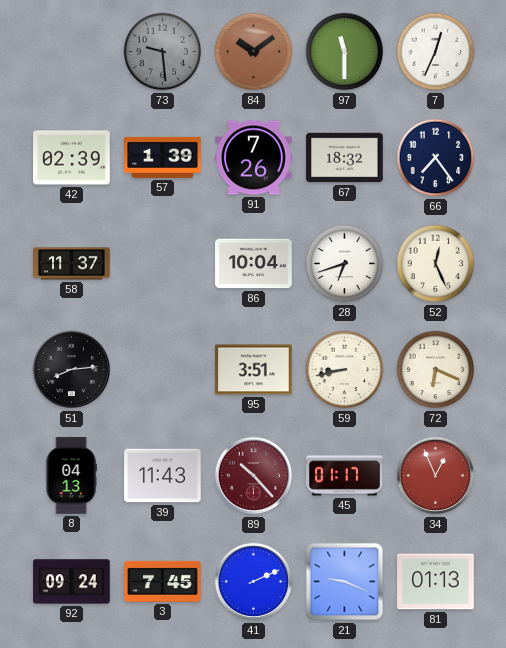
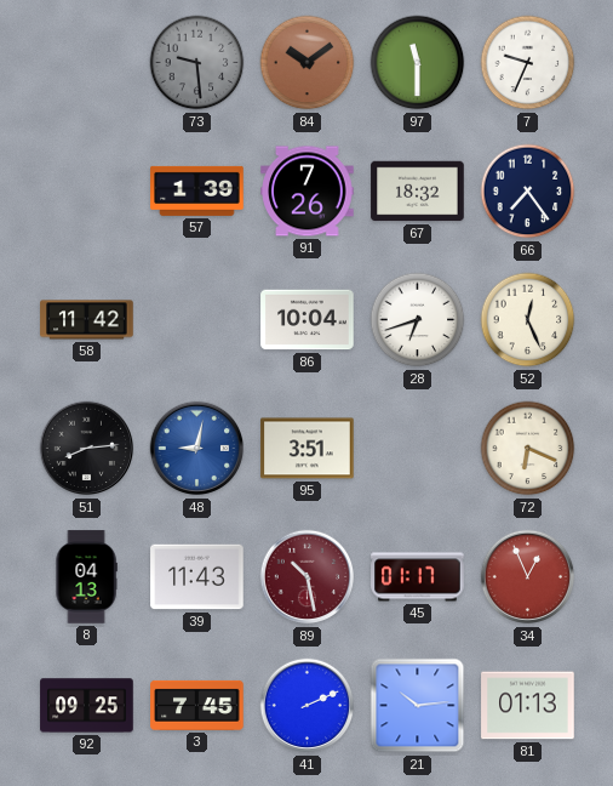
7: 12:34 -> 9:34 (528, 63)
42: 02:39 -> none (72, 158)
58: 11:37 -> 11:42 (87, 320)
48: none -> 9:02 (197, 449)
59: 8:43 -> none (345, 370)
89: 10:23 -> 10:28 (308, 577)
92: 09:24 -> 09:25 (87, 706)
21: 9:19 -> 10:14 (418, 706)
